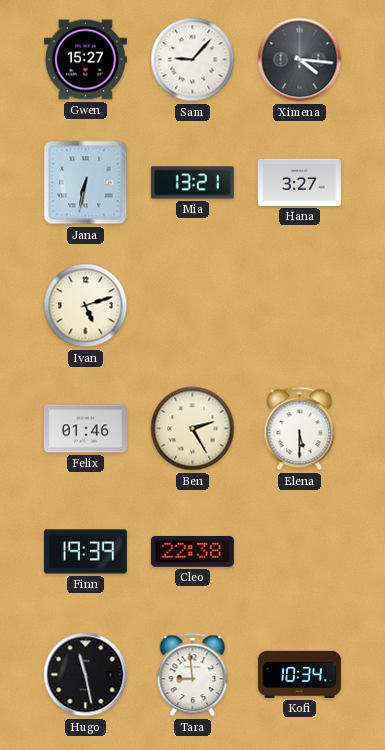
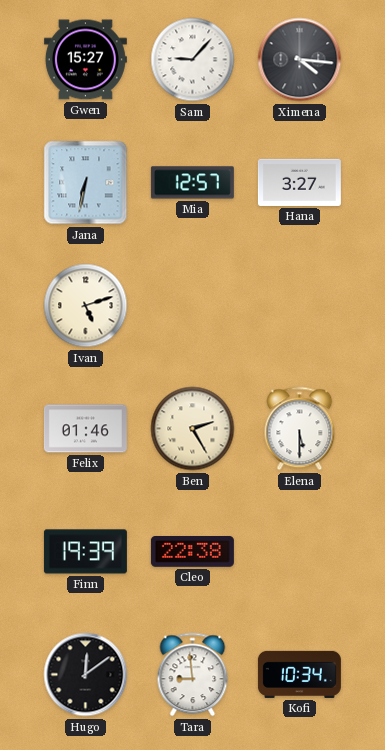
Mia: 13:21 -> 12:57 (192, 183)
Hugo: 11:28 -> 12:09 (86, 675)
